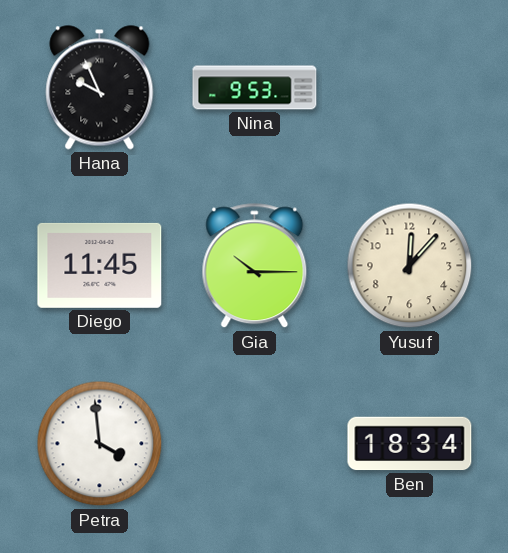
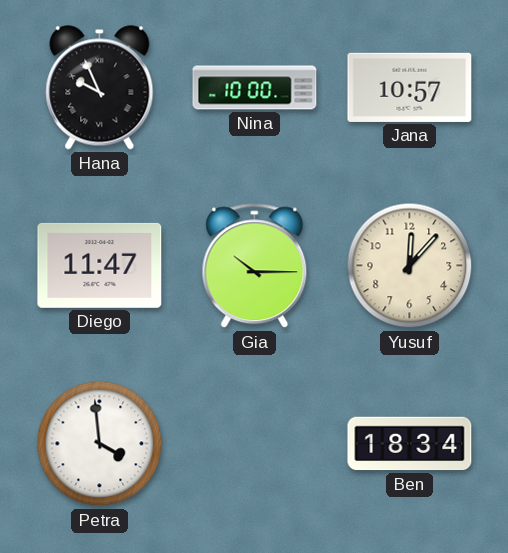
Nina: 9:53 -> 10:00 (255, 88)
Jana: none -> 10:57 (410, 87)
Diego: 11:45 -> 11:47 (100, 265)
